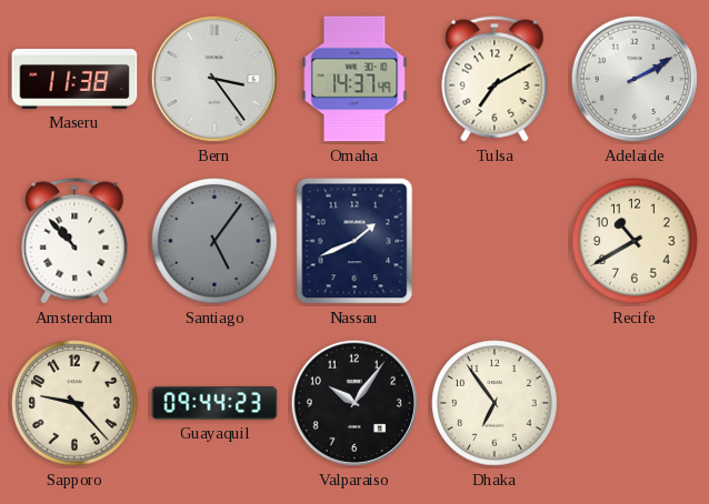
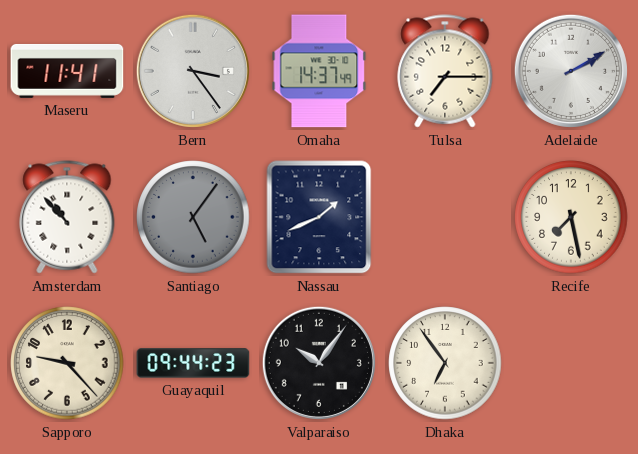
Maseru: 11:38 -> 11:41 (67, 71)
Tulsa: 7:10 -> 7:15 (445, 71)
Recife: 10:40 -> 7:28 (571, 217)
